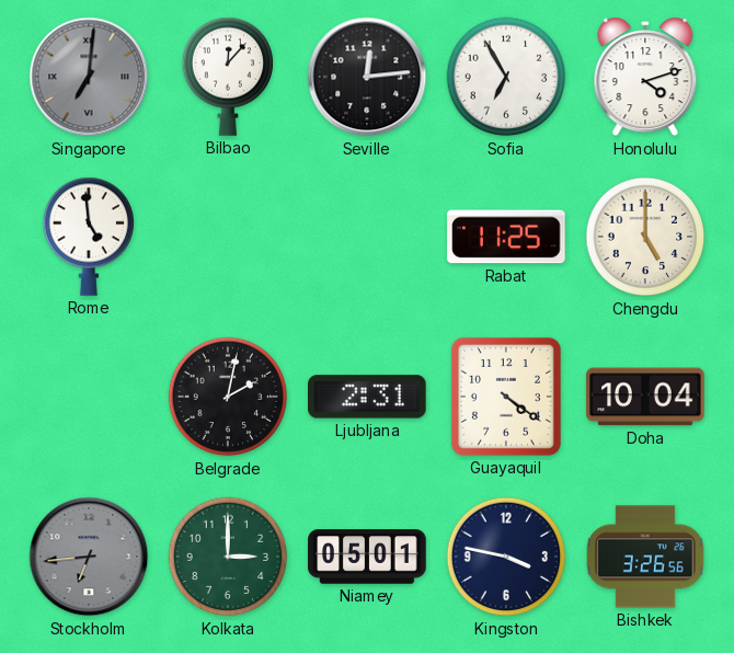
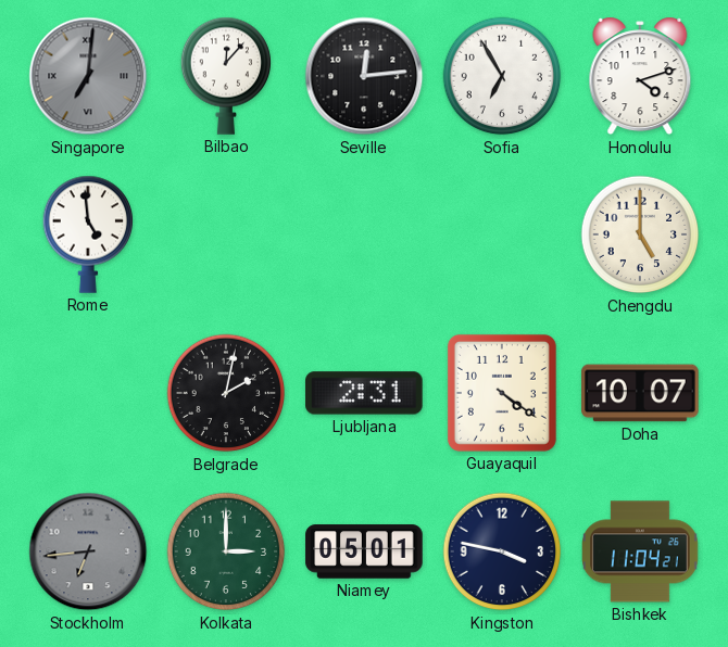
Rabat: 11:25 -> none (506, 237)
Doha: 10:04 -> 10:07 (640, 393)
Bishkek: 3:26 -> 11:04 (641, 551)
